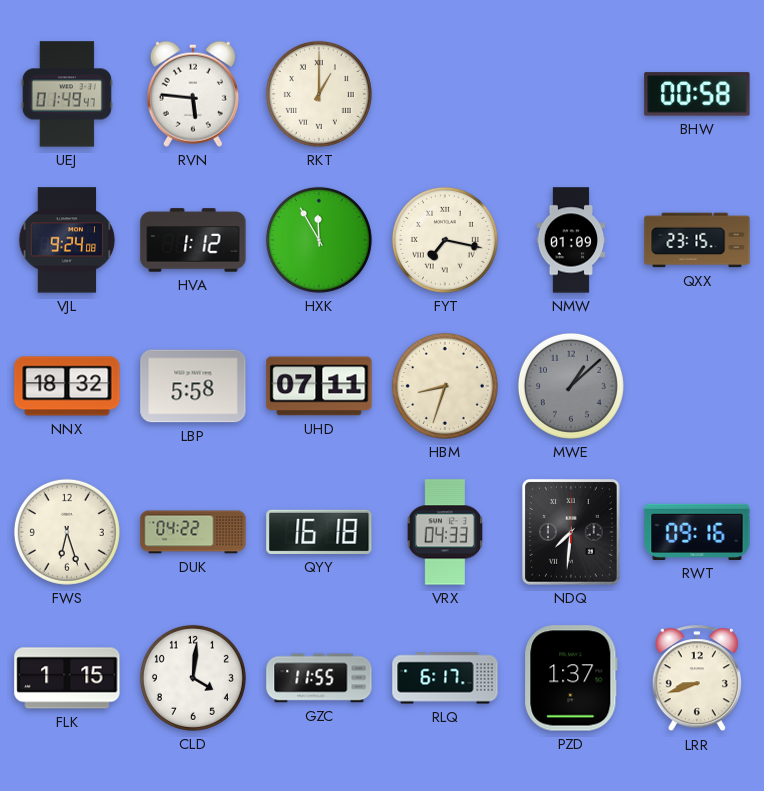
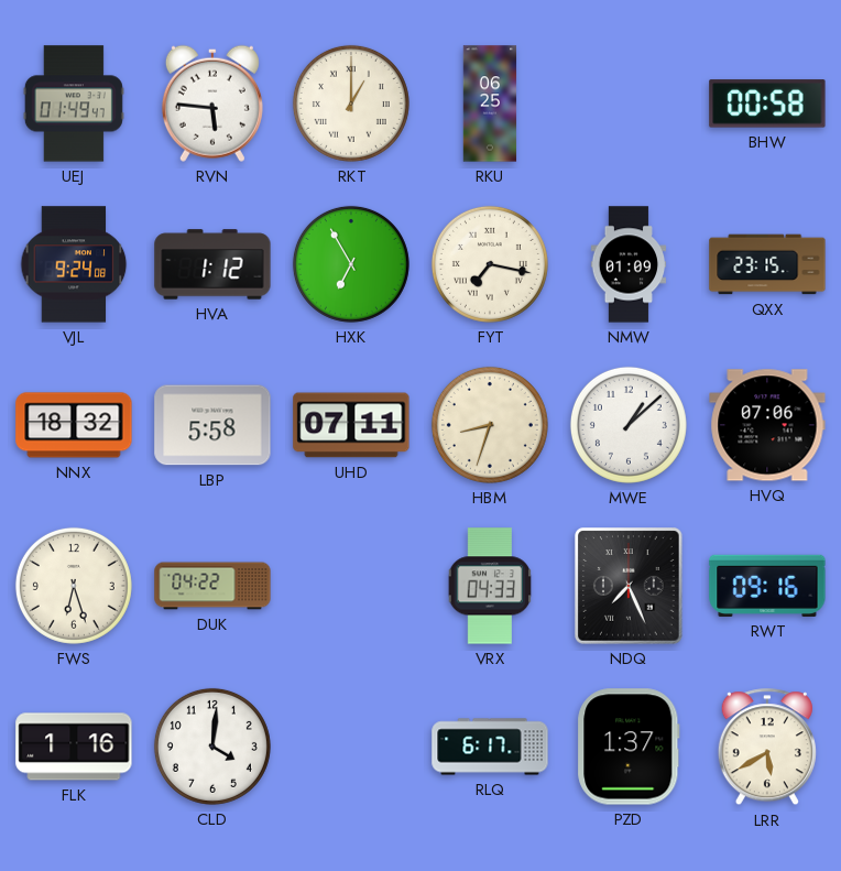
RKU: none -> 06:25 (490, 104)
HXK: 11:55 -> 6:55 (351, 264)
MWE dial: grey -> white (629, 425)
HVQ: none -> 07:06 (767, 425)
QYY: 16:18 -> none (319, 532)
NDQ: 7:31 -> 7:26 (629, 586)
FLK: 1:15 -> 1:16 (74, 747)
GZC: 11:55 -> none (319, 678)
LRR: 8:42 -> 5:40 (767, 748)
